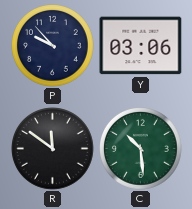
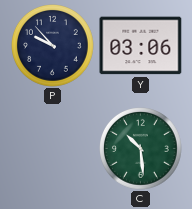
R: 11:51 -> none (53, 149)
